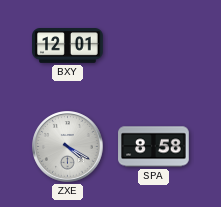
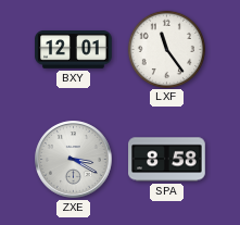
LXF: none -> 11:24 (166, 49)
ZXE: 4:20 -> 3:20 (74, 160)
